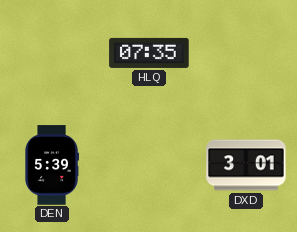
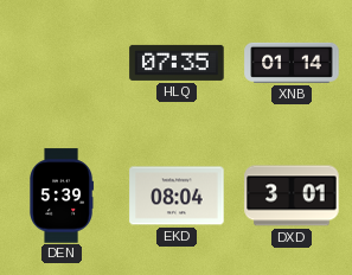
XNB: none -> 01:14 (292, 63)
EKD: none -> 08:04 (177, 196)
